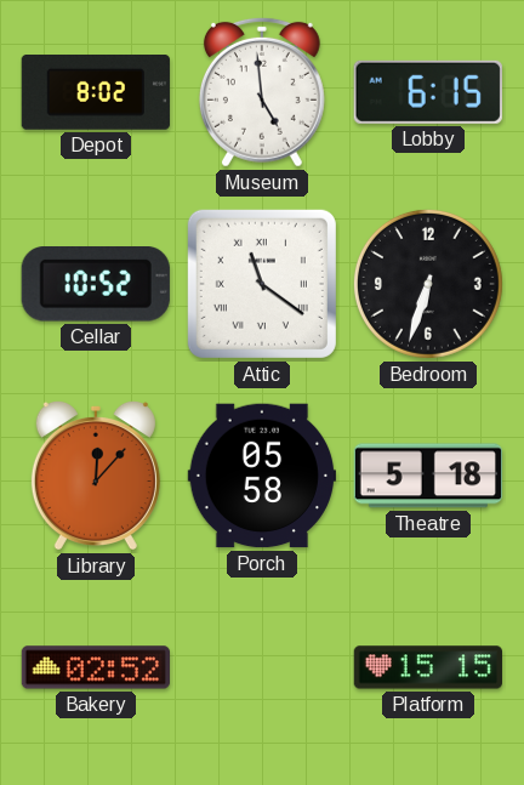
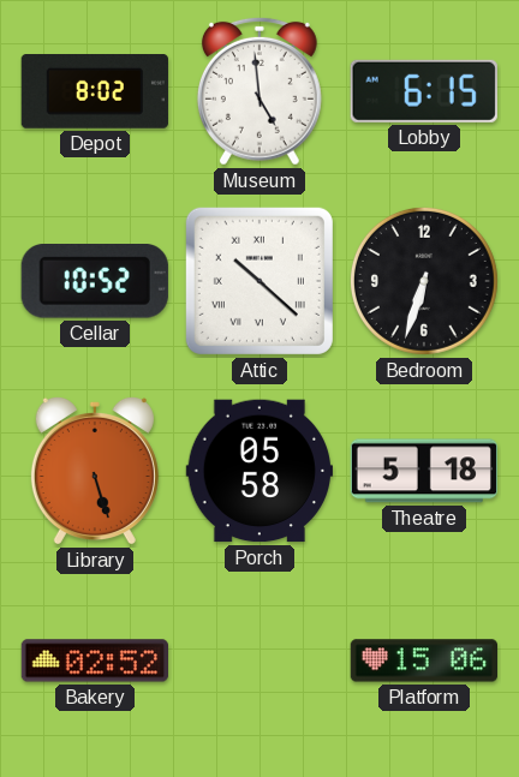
Attic: 11:21 -> 10:22 (259, 281)
Library: 12:07 -> 5:27 (95, 471)
Platform: 15:15 -> 15:06 (423, 661)
